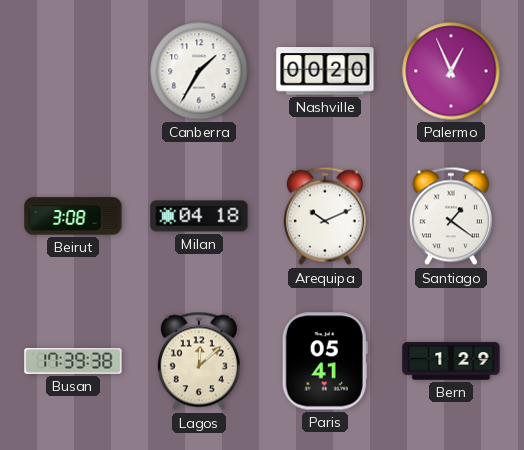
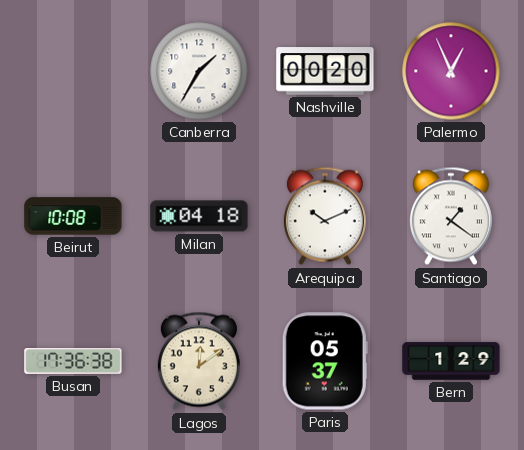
Beirut: 3:08 -> 10:08 (73, 216)
Busan: 17:39 -> 17:36 (73, 362)
Lagos: 12:08 -> 12:09 (199, 361)
Paris: 05:41 -> 05:37 (325, 361)
